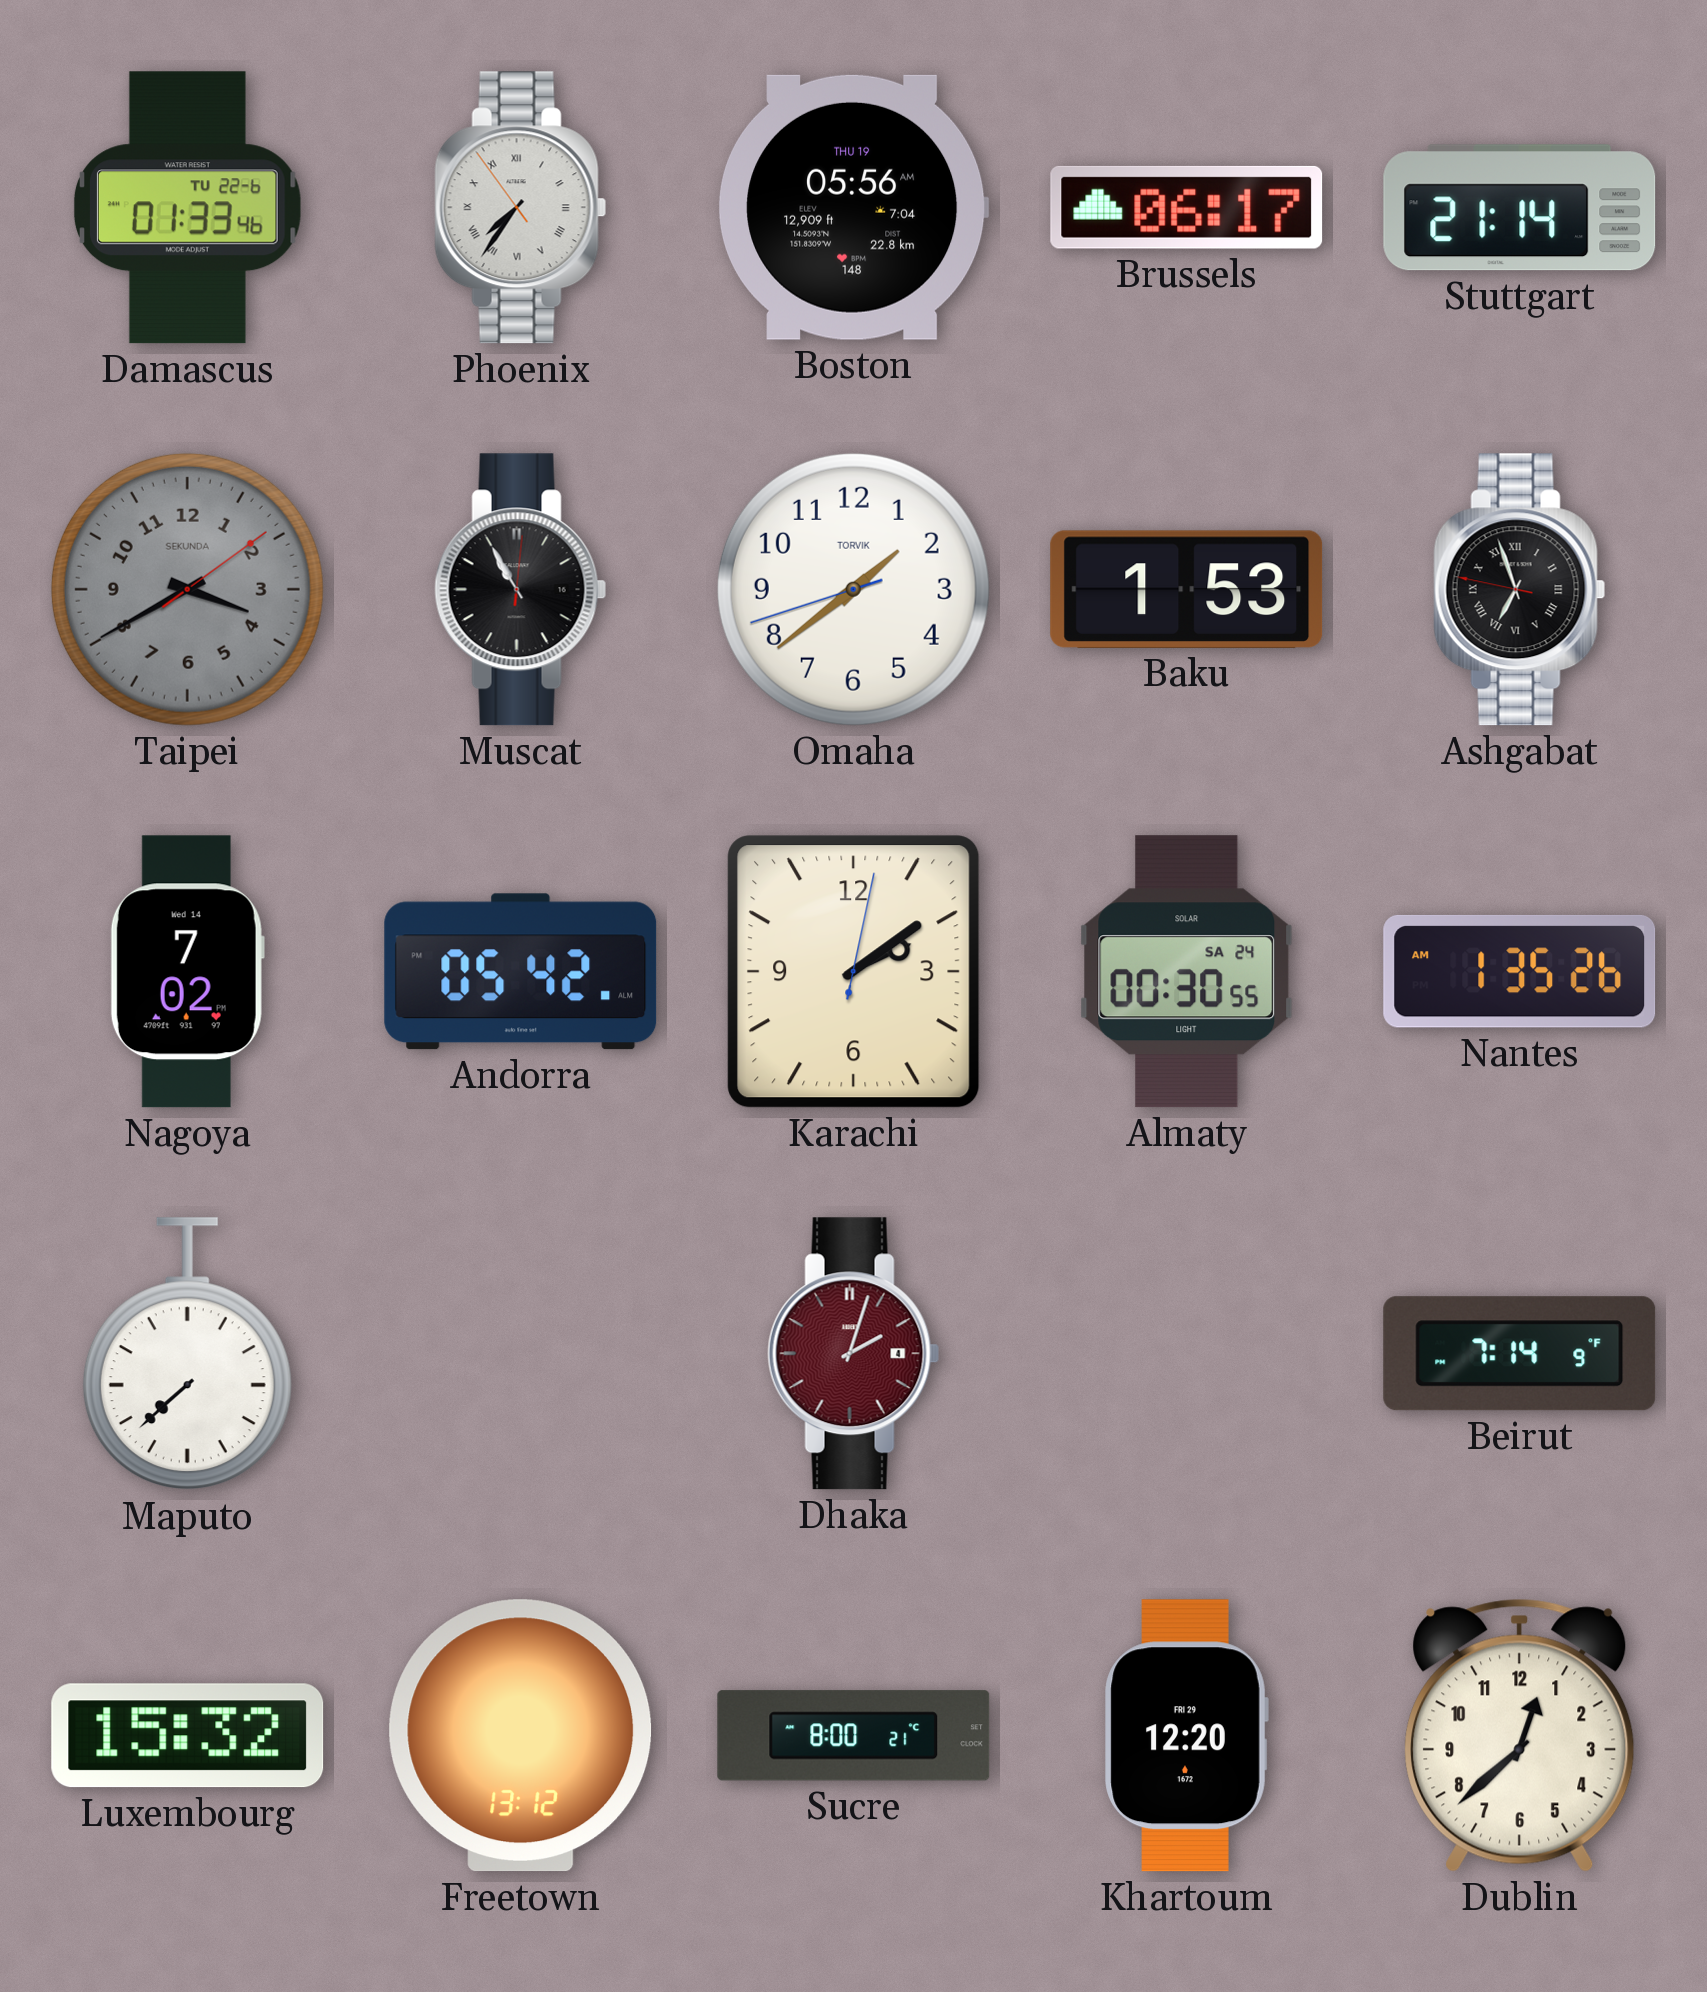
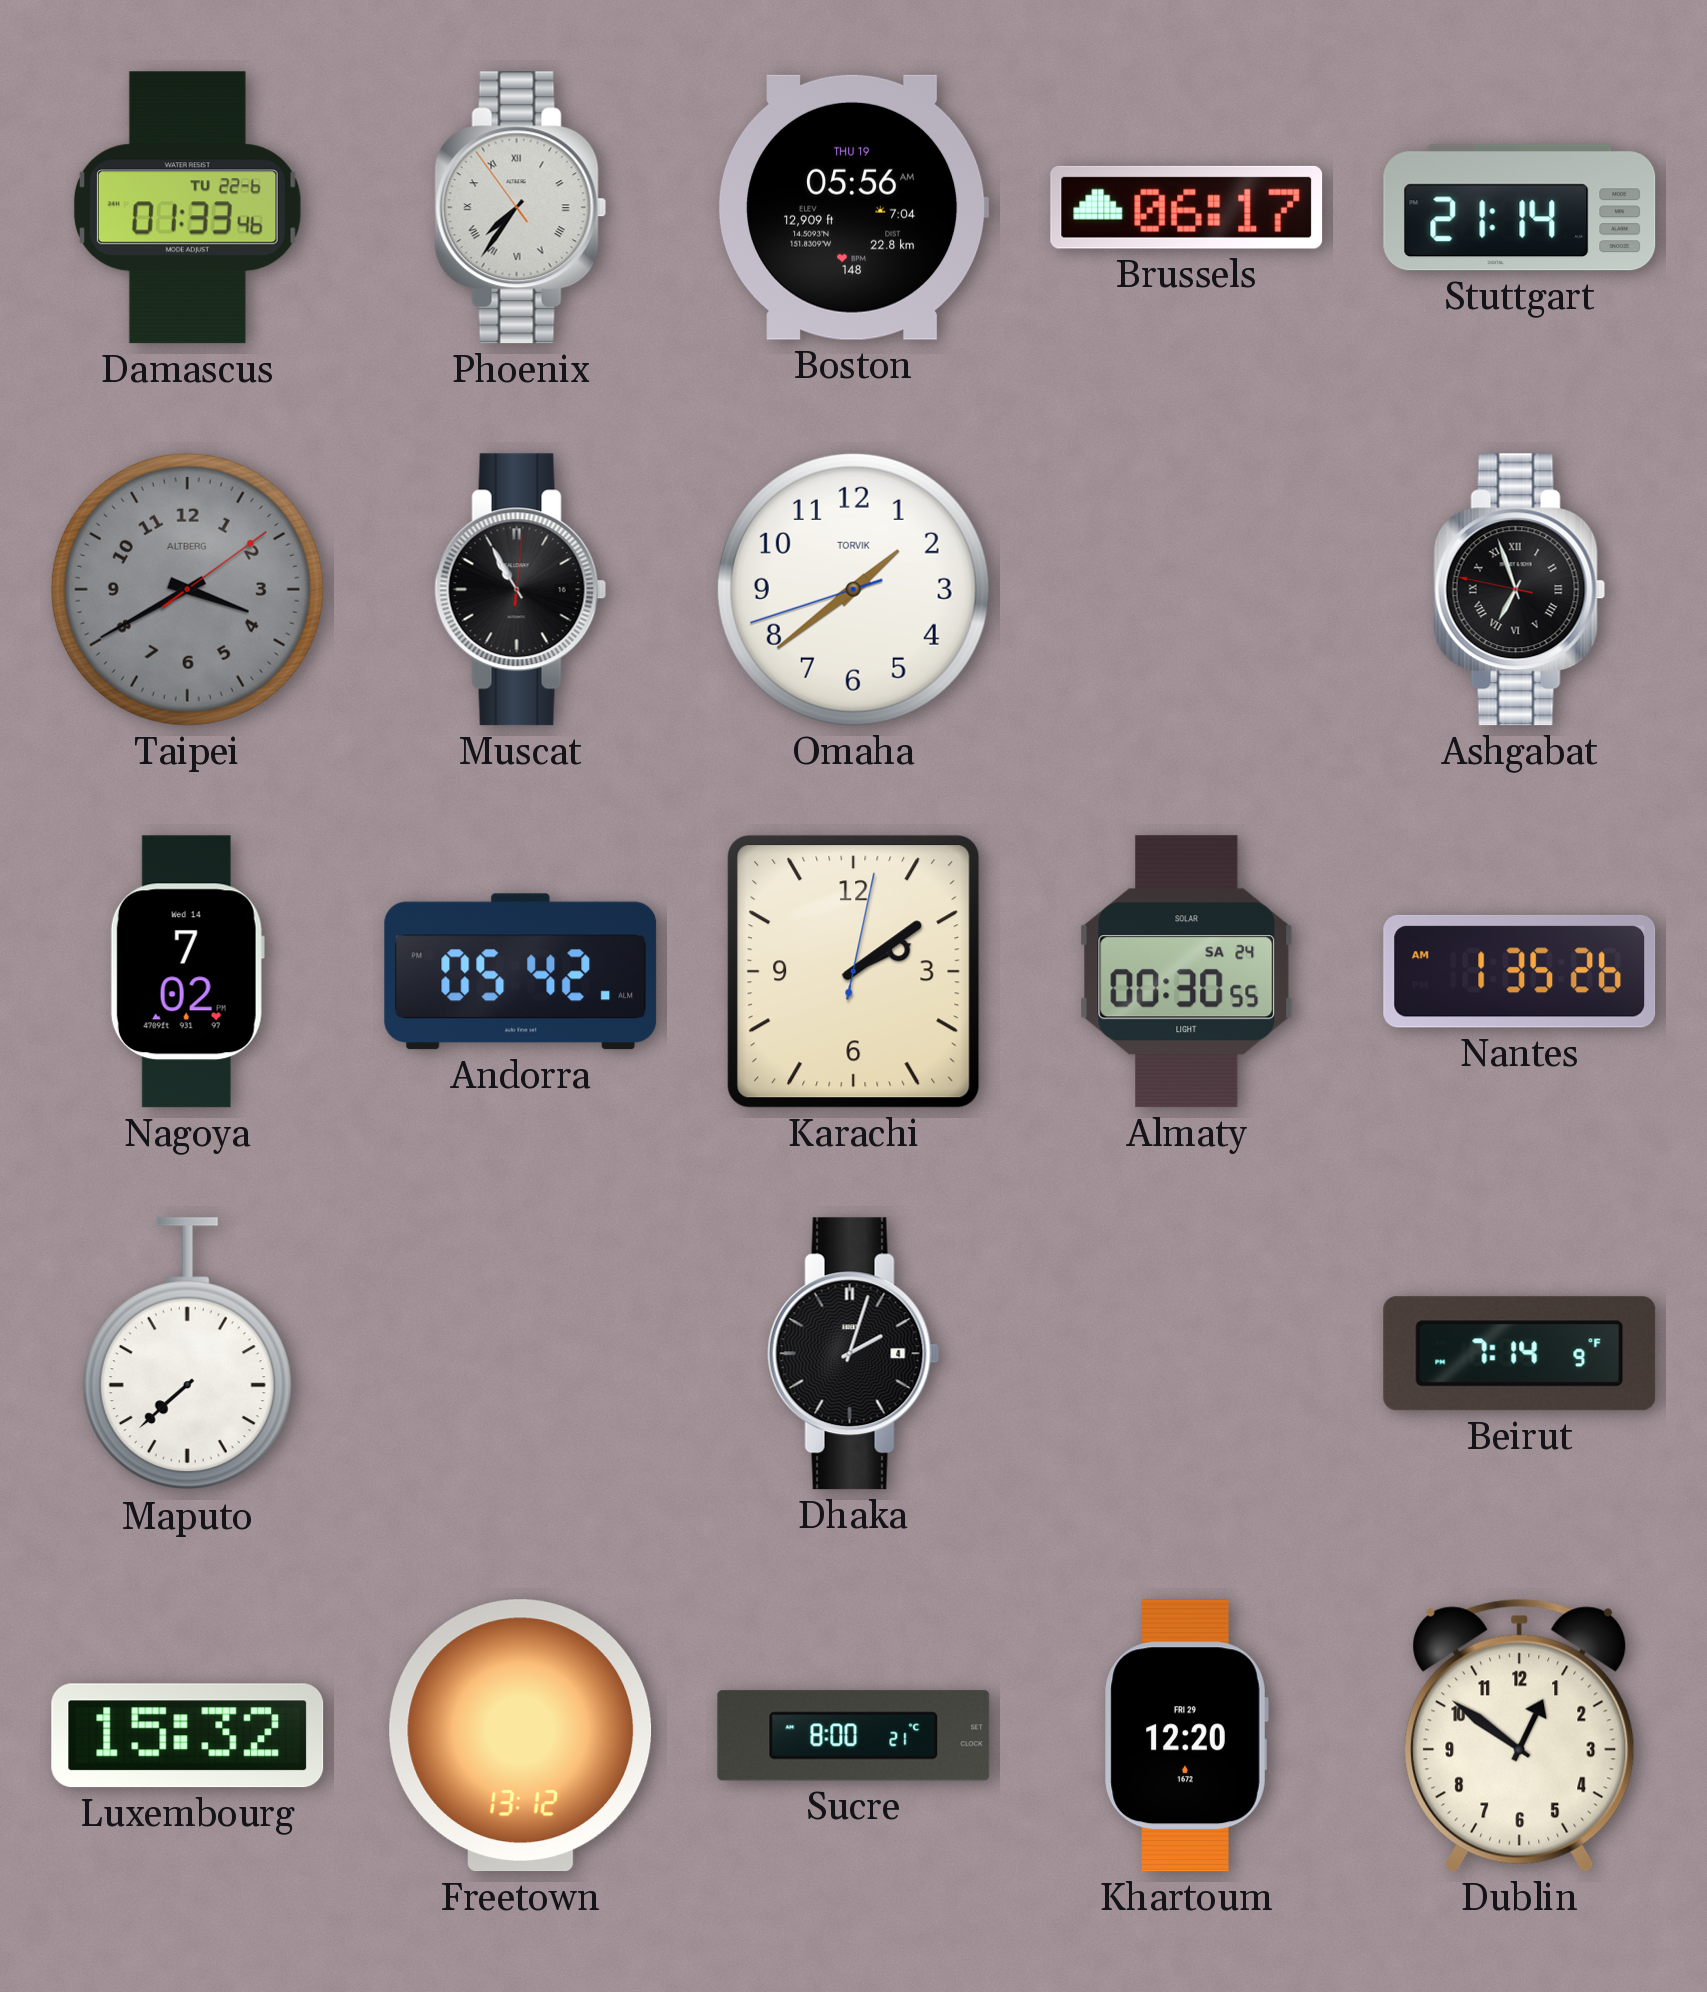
Taipei brand: SEKUNDA -> ALTBERG (187, 589)
Baku: 1:53 -> none (1187, 589)
Dhaka dial: burgundy -> black (854, 1354)
Dublin: 12:38 -> 12:51 (1520, 1735)
